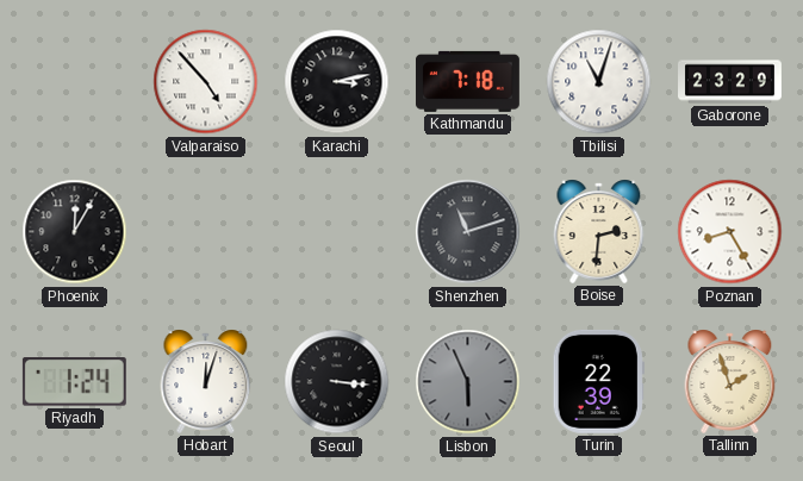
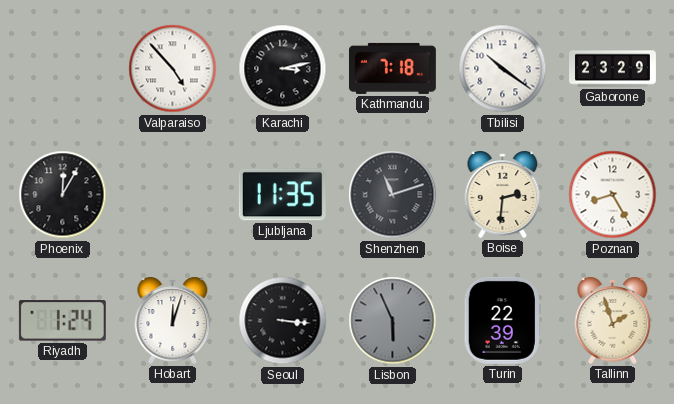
Tbilisi: 11:03 -> 10:21 (503, 69)
Ljubljana: none -> 11:35 (282, 195)
